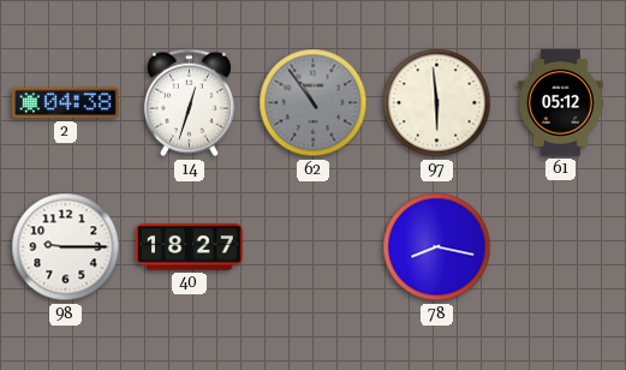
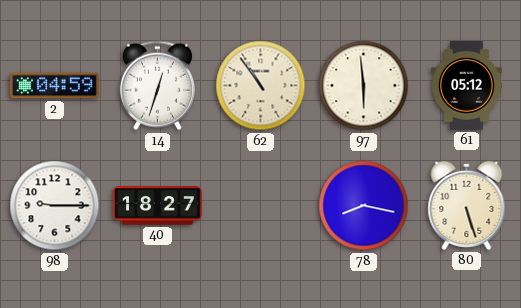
2: 04:38 -> 04:59 (55, 86)
62 dial: grey -> cream (261, 86)
80: none -> 5:27 (467, 205)
